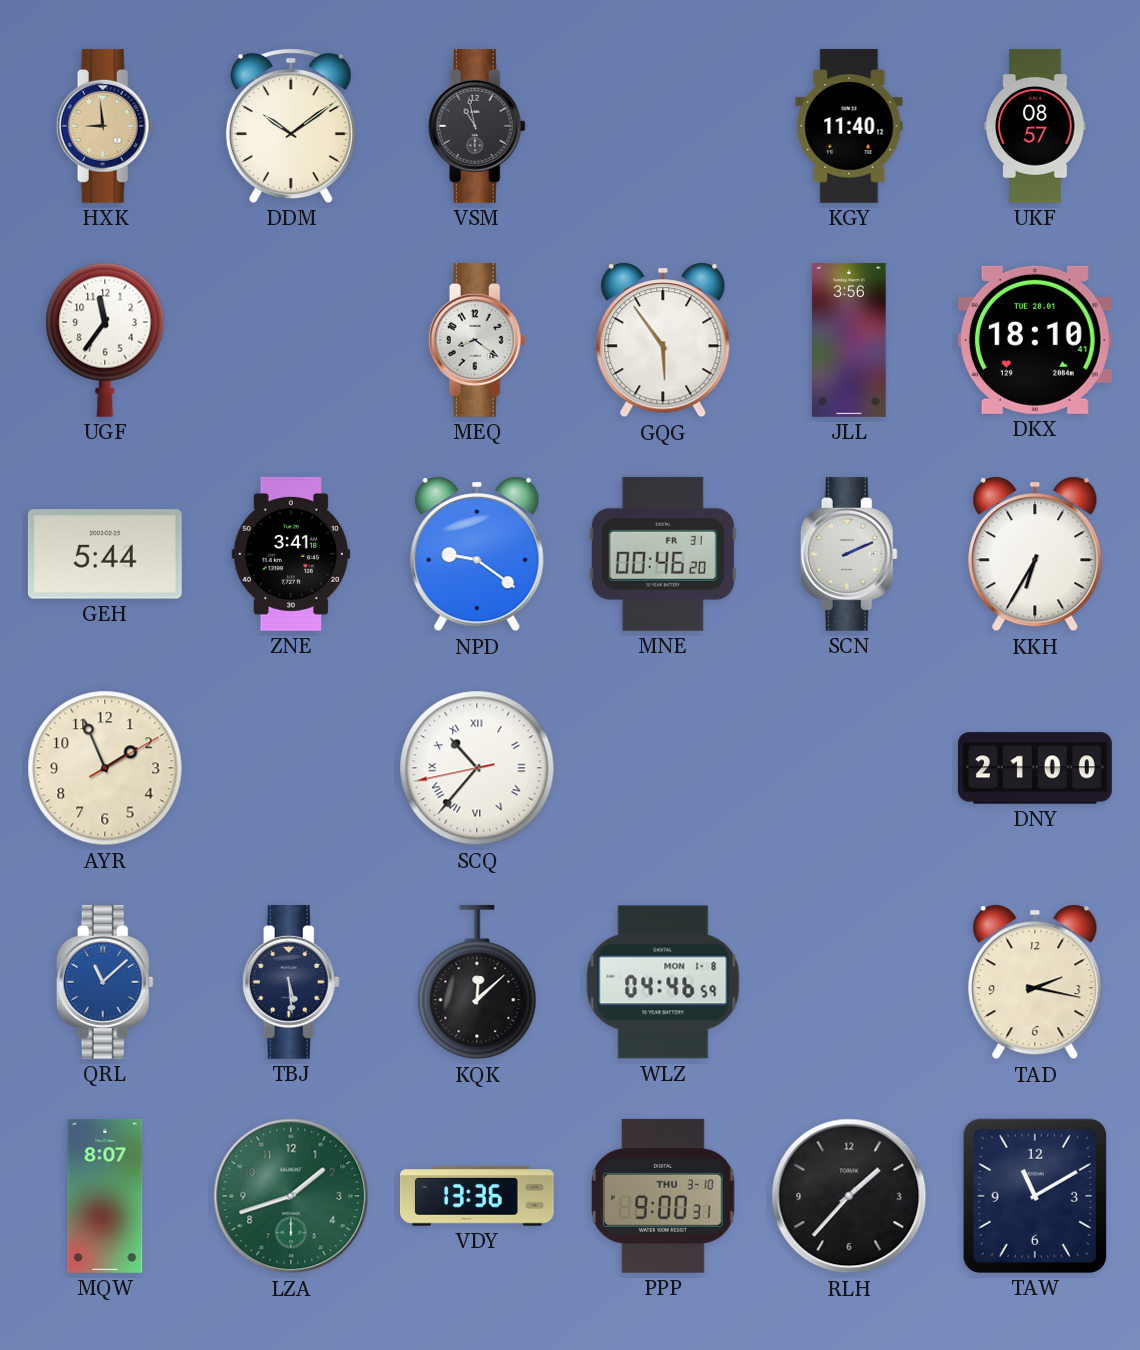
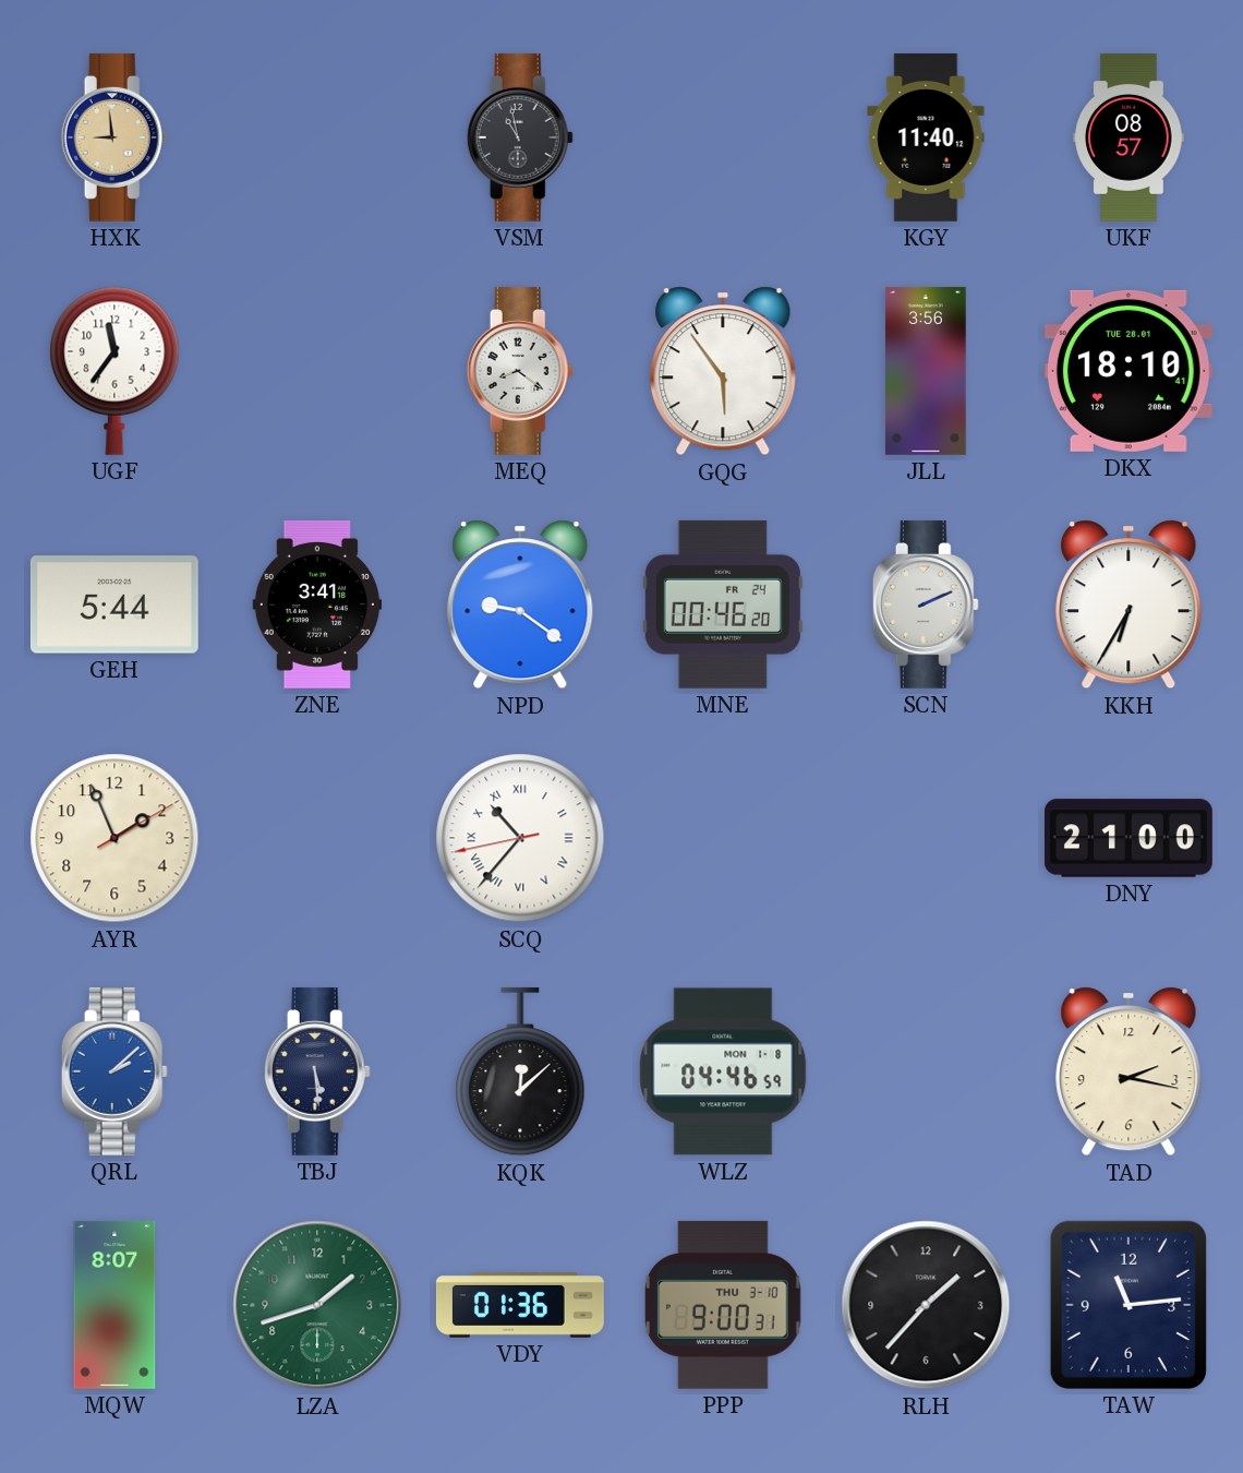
DDM: 10:09 -> none (291, 126)
MNE date: FR 31 -> FR 24 (723, 604)
QRL: 11:08 -> 2:08 (114, 1071)
VDY: 13:36 -> 01:36 (520, 1306)
TAW: 11:10 -> 11:14 (1129, 1305)
